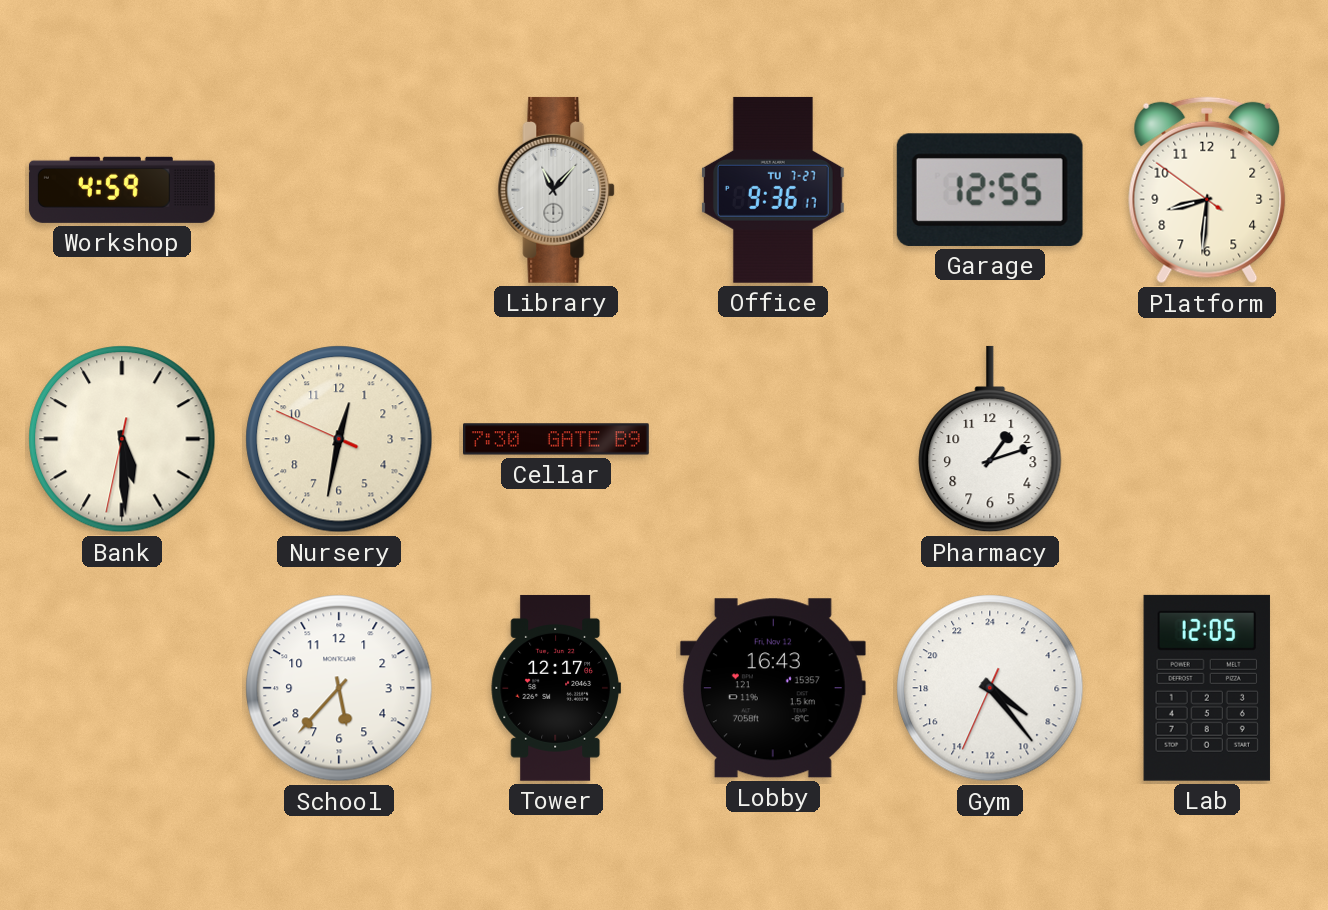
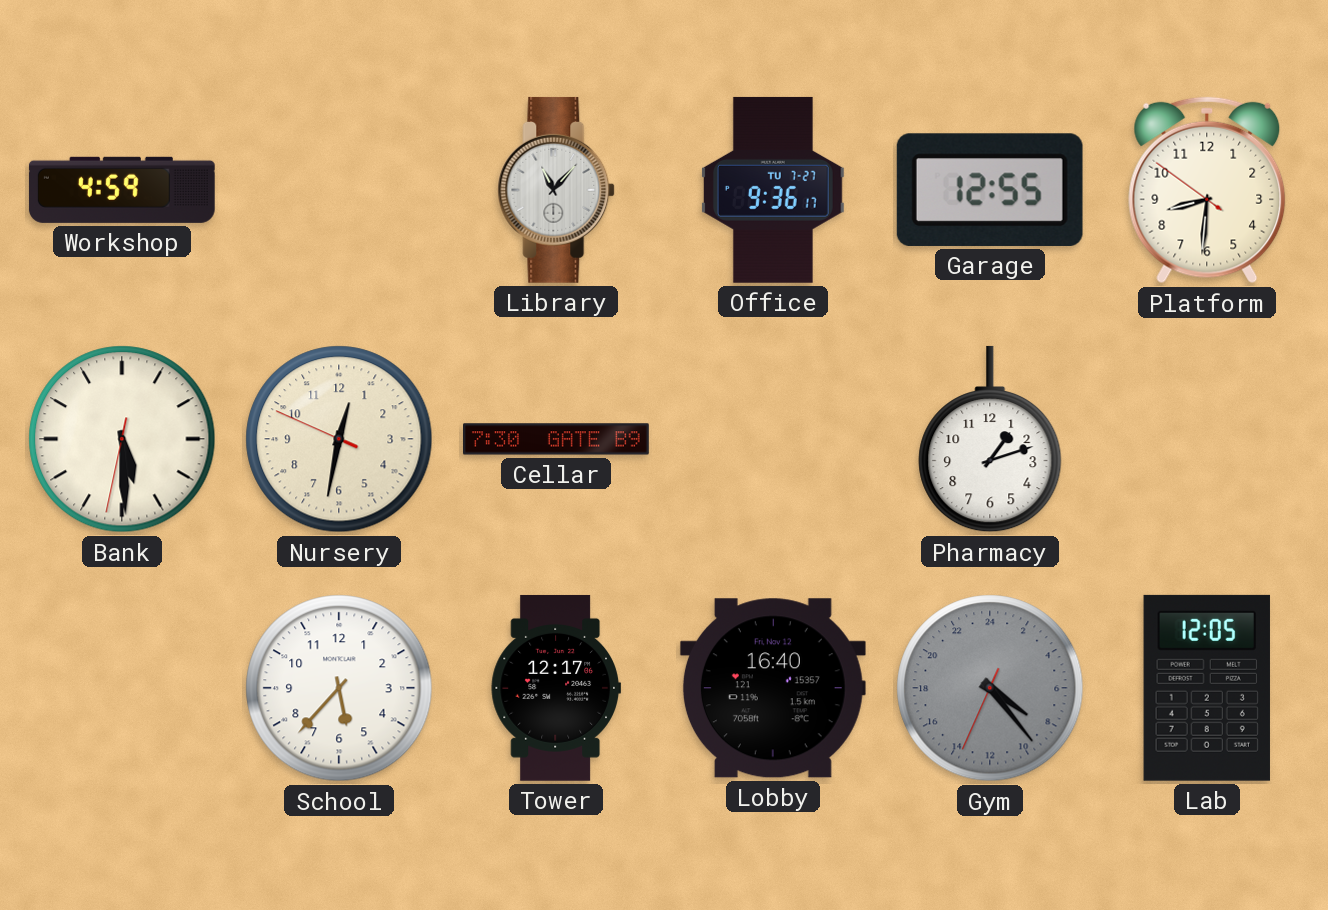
Lobby: 16:43 -> 16:40 (773, 688)
Gym dial: white -> grey (990, 688)
